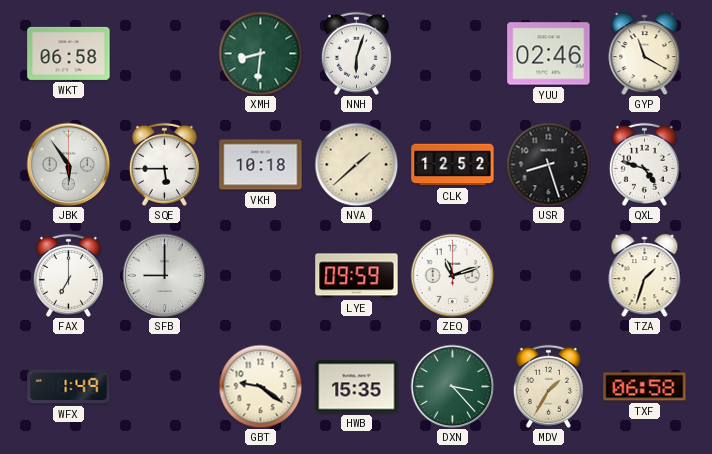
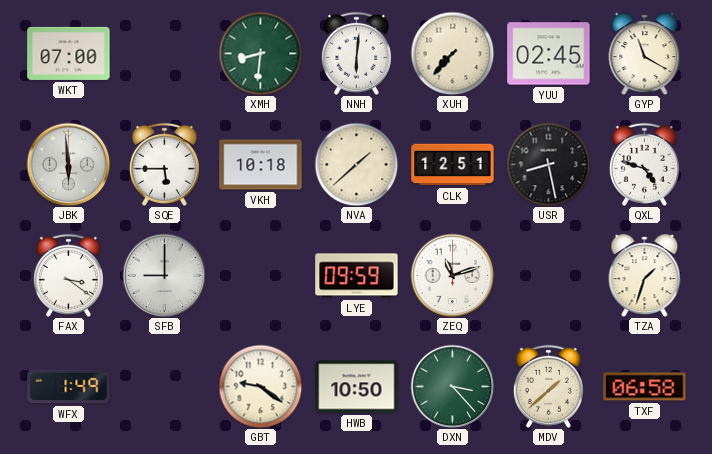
WKT: 06:58 -> 07:00 (69, 53)
NNH: 6:03 -> 6:01 (356, 53)
XUH: none -> 7:37 (452, 53)
YUU: 02:46 -> 02:45 (549, 54)
JBK: 5:54 -> 5:59 (68, 164)
CLK: 12:52 -> 12:51 (453, 165)
USR: 8:27 -> 8:28 (548, 164)
FAX: 7:00 -> 3:21 (68, 275)
HWB: 15:35 -> 10:50 (357, 387)
MDV: 1:35 -> 1:38 (548, 386)
